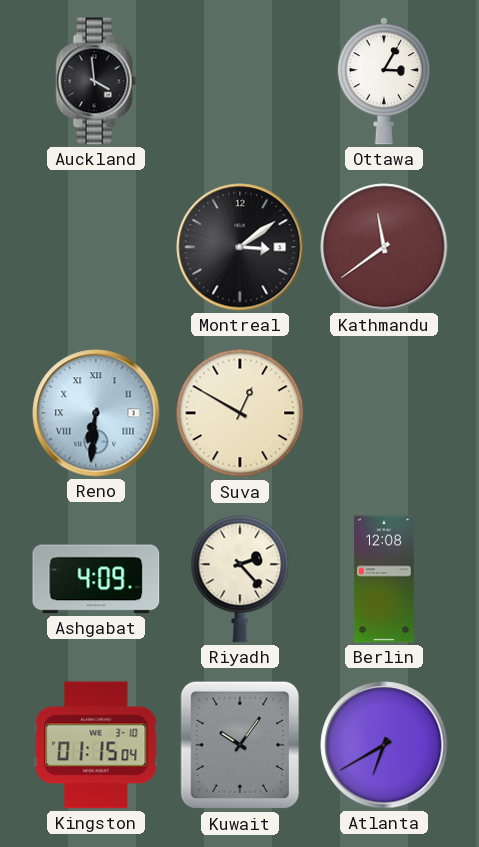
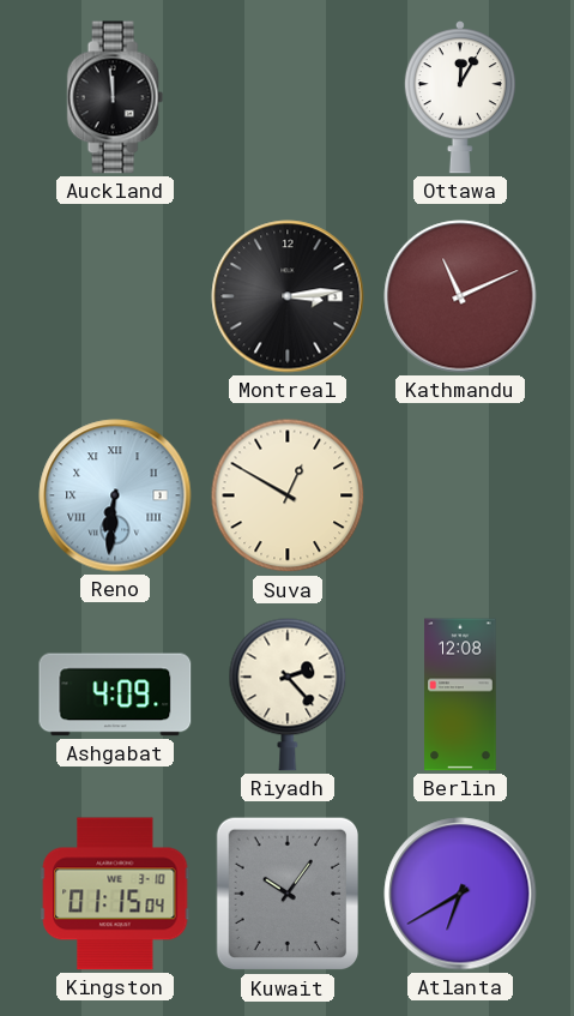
Auckland: 3:59 -> 11:59 (115, 97)
Ottawa: 3:05 -> 12:05 (460, 97)
Montreal: 3:09 -> 3:14 (288, 296)
Kathmandu: 11:39 -> 11:11 (460, 296)
